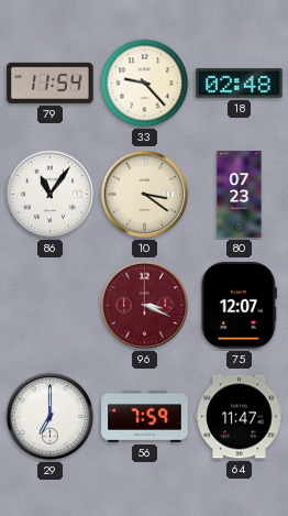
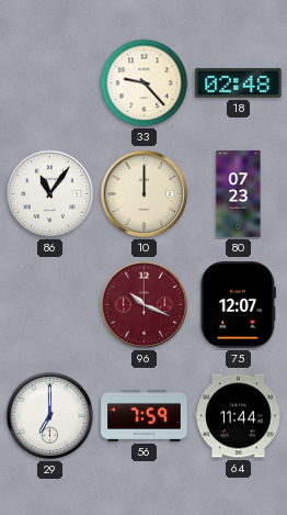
79: 11:54 -> none (51, 83)
10: 3:21 -> 12:00 (145, 194)
96: 3:19 -> 10:19 (145, 305)
64: 11:47 -> 11:44 (239, 416)
